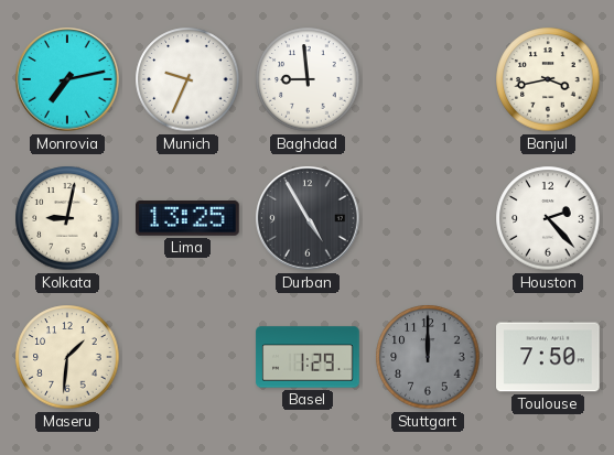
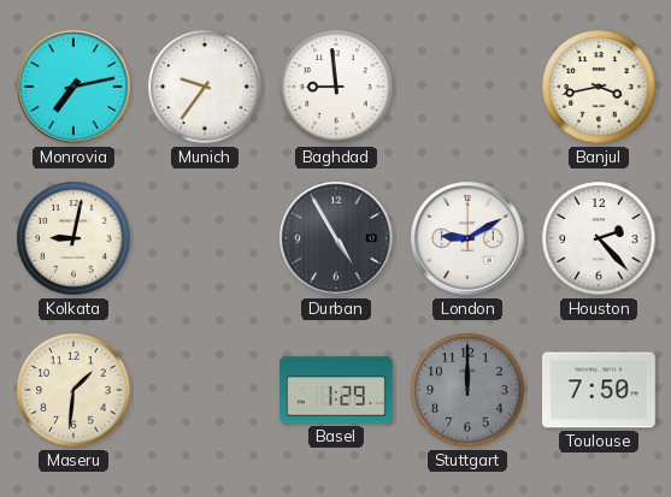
Munich: 9:34 -> 9:36 (205, 87)
Lima: 13:25 -> none (188, 219)
London: none -> 9:10 (467, 238)
